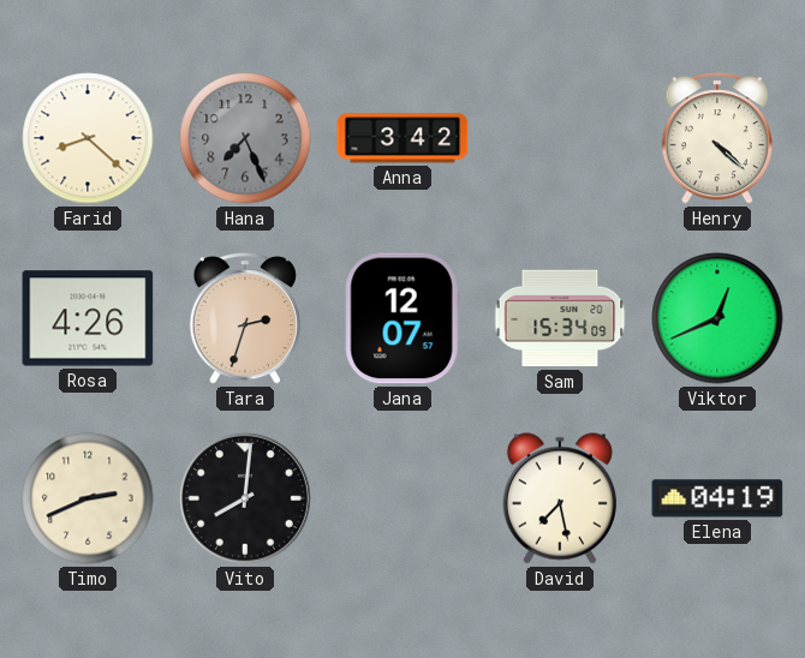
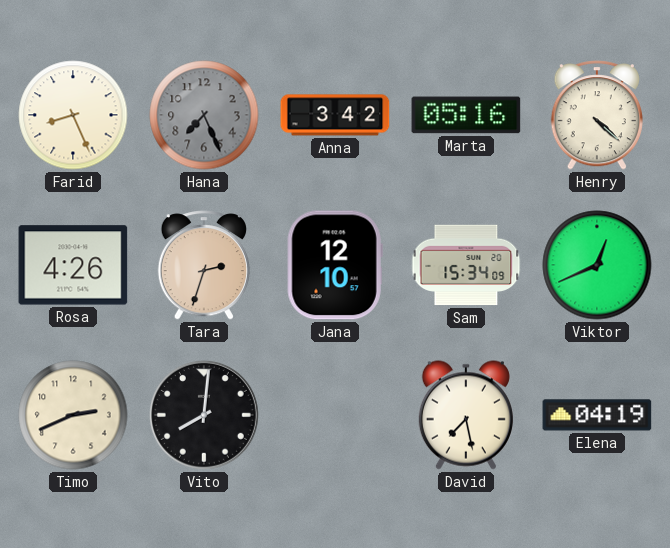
Farid: 8:22 -> 8:26 (73, 115)
Marta: none -> 05:16 (466, 115)
Jana: 12:07 -> 12:10 (335, 265)
